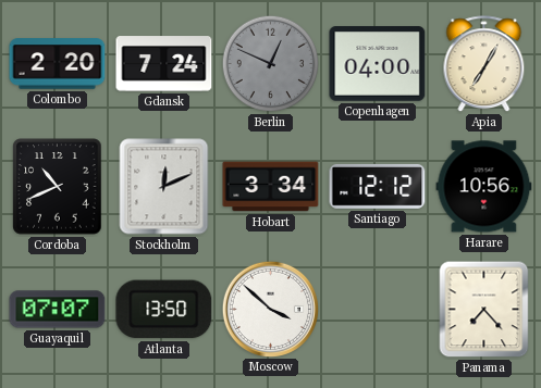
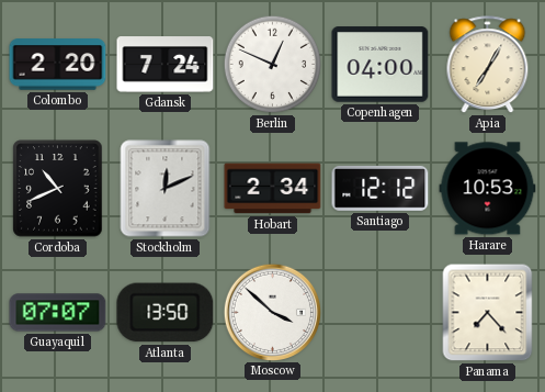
Berlin dial: grey -> white (273, 65)
Hobart: 3:34 -> 2:34 (273, 189)
Harare: 10:56 -> 10:53 (488, 189)
